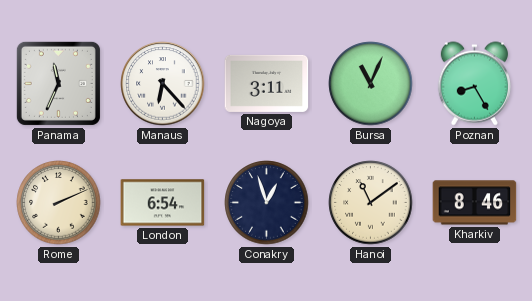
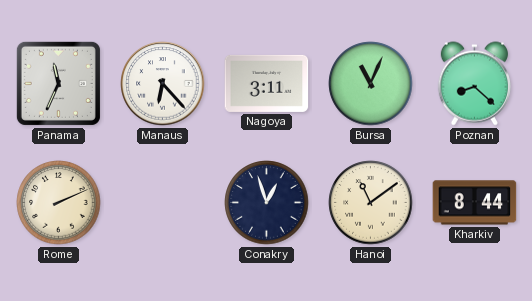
Poznan: 8:25 -> 8:22 (474, 84)
London: 6:54 -> none (163, 203)
Kharkiv: 8:46 -> 8:44 (475, 203)
